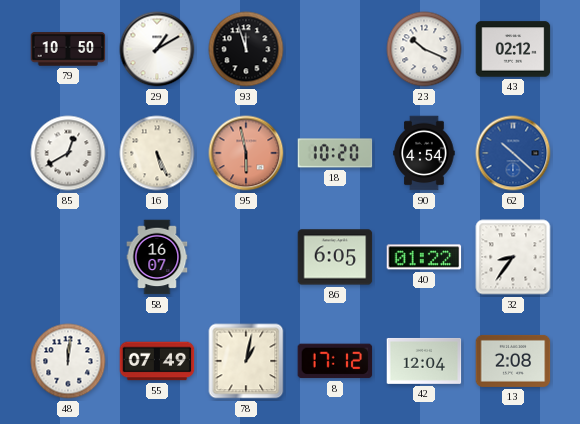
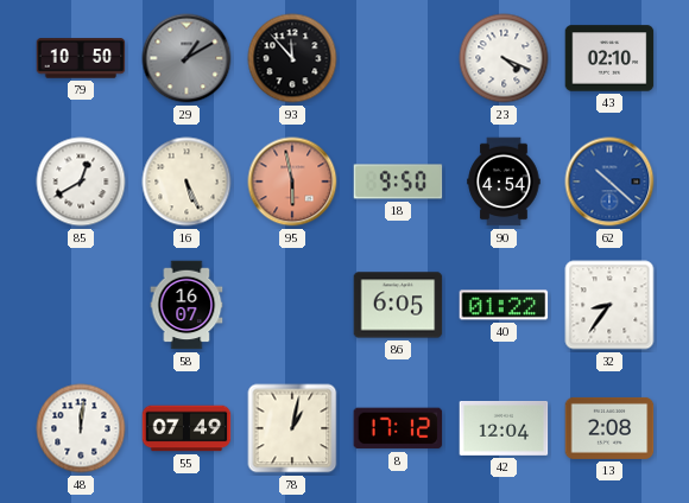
29 dial: white -> grey (187, 58)
93: 11:57 -> 11:53 (292, 58)
23: 10:19 -> 4:19 (504, 58)
43: 02:12 -> 02:10 (609, 58)
18: 10:20 -> 9:50 (398, 182)
